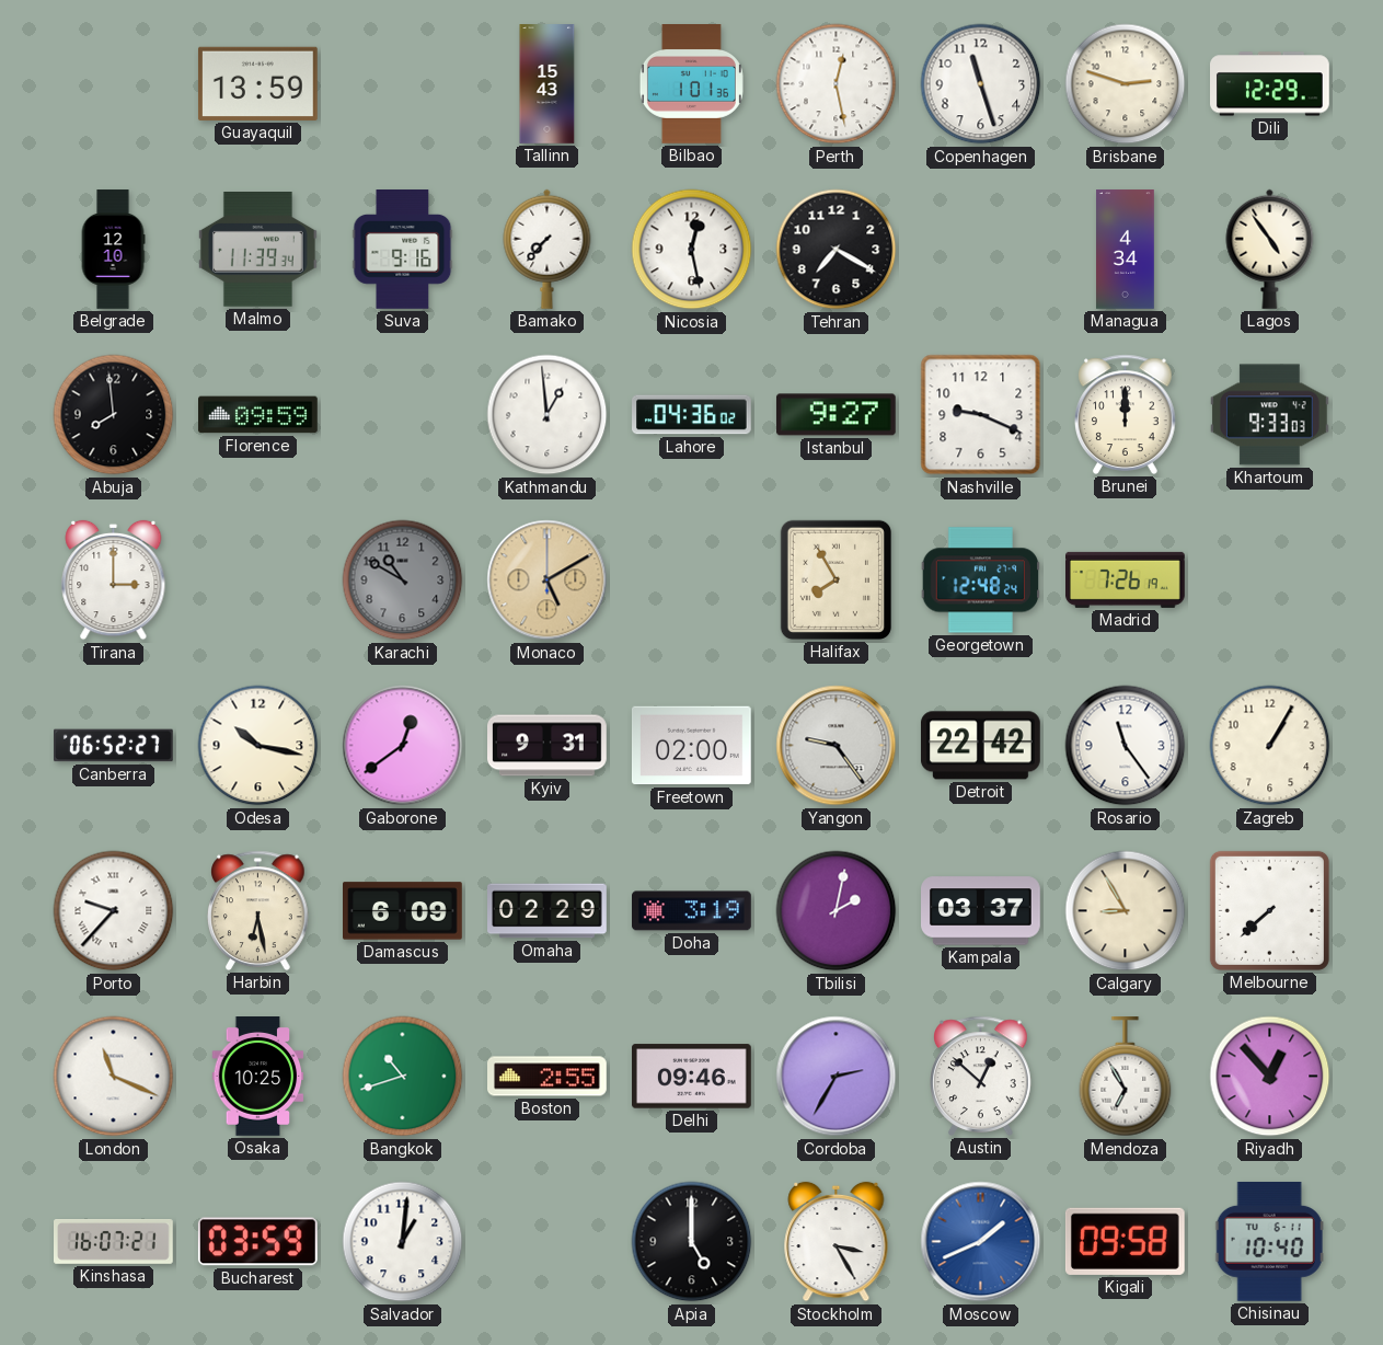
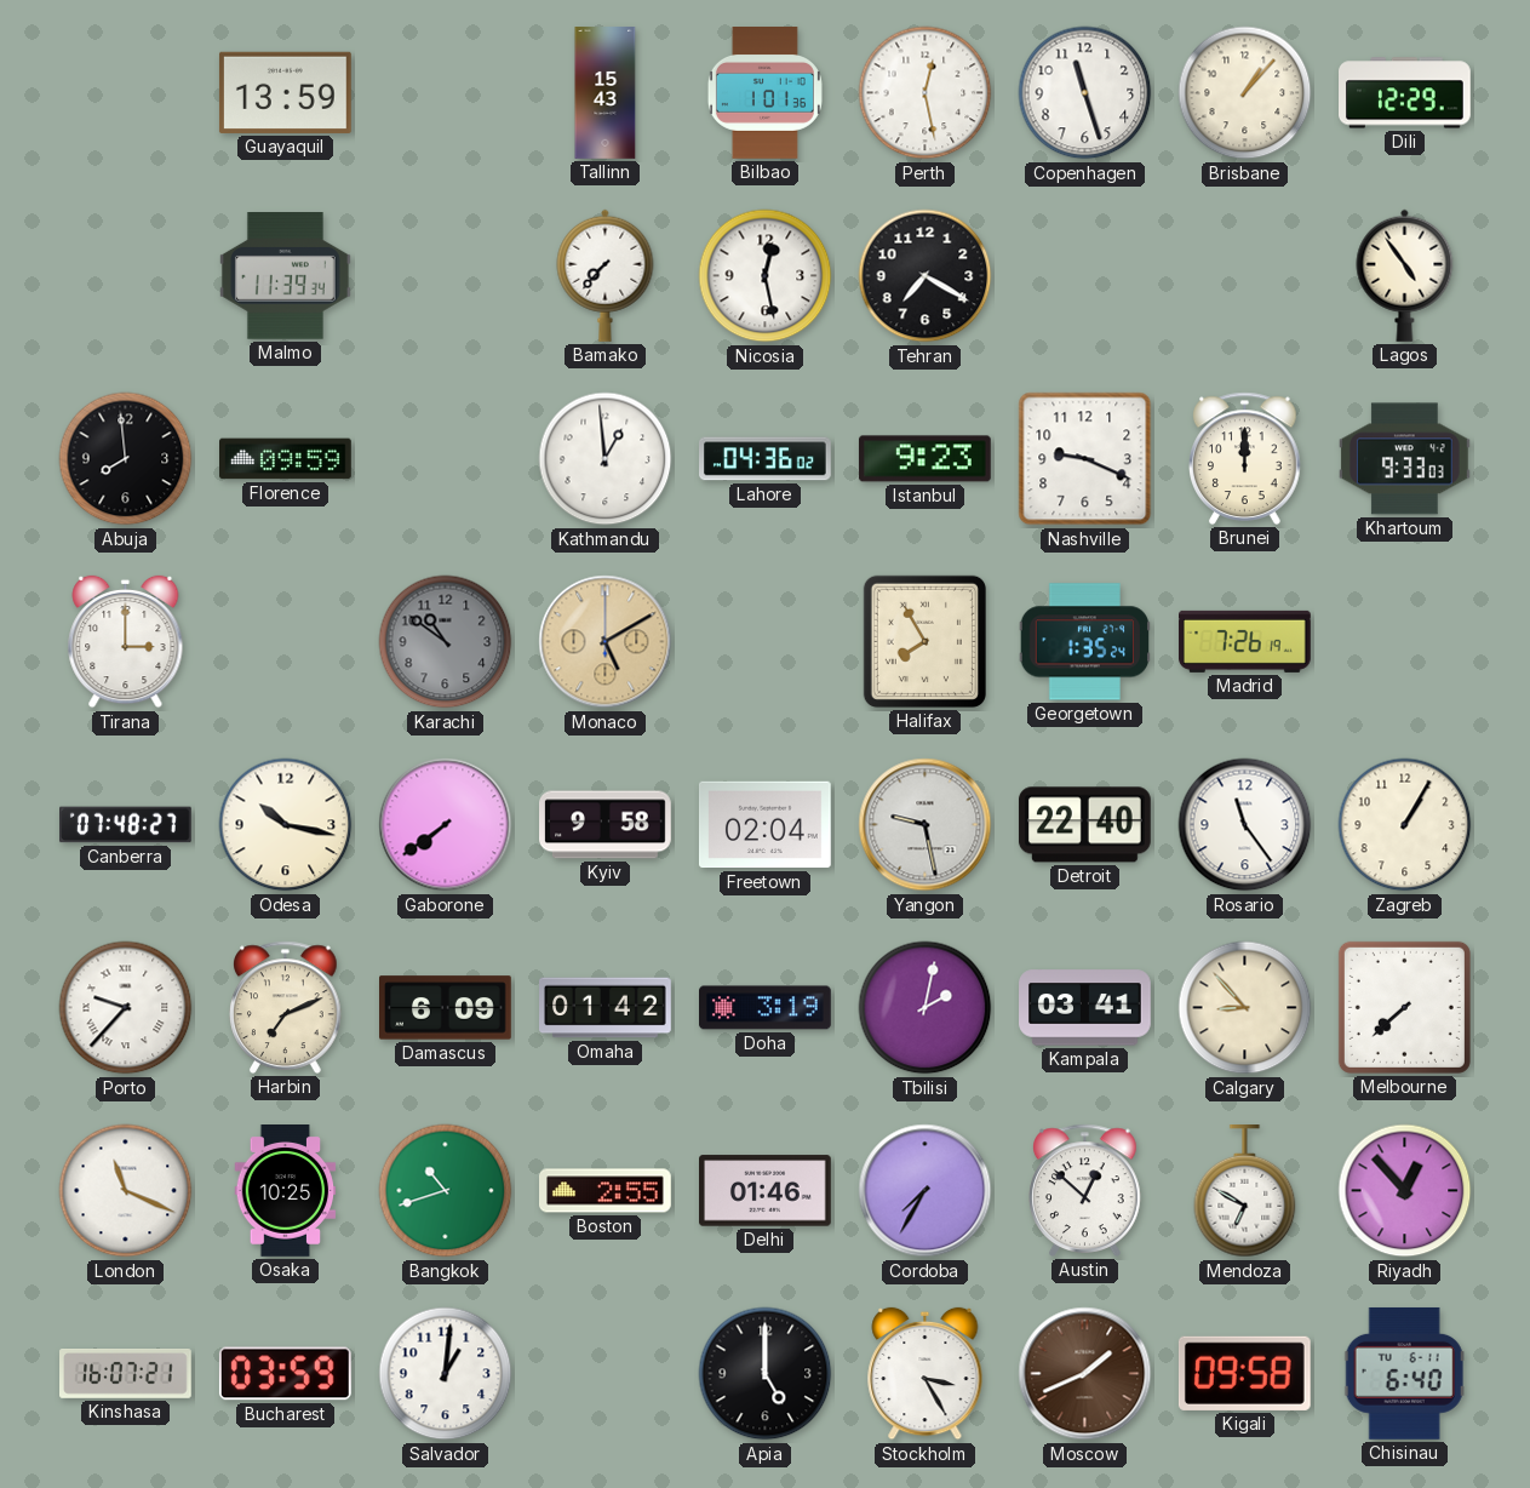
Brisbane: 2:48 -> 1:07 (1245, 93)
Belgrade: 12:10 -> none (113, 250)
Suva: 9:16 -> none (403, 250)
Managua: 4:34 -> none (1126, 250)
Istanbul: 9:27 -> 9:23 (924, 459)
Karachi: 10:50 -> 10:51 (446, 642)
Georgetown: 12:48 -> 1:35 (1085, 642)
Canberra: 06:52 -> 07:48 (126, 825)
Gaborone: 12:39 -> 7:39 (446, 825)
Kyiv: 9:31 -> 9:58 (606, 825)
Freetown: 02:00 -> 02:04 (764, 825)
Yangon: 9:24 -> 9:28 (926, 825)
Detroit: 22:42 -> 22:40 (1084, 825)
Harbin: 6:28 -> 7:11 (286, 1007)
Omaha: 02:29 -> 01:42 (606, 1008)
Kampala: 03:37 -> 03:41 (1085, 1008)
Calgary: 8:55 -> 8:53 (1245, 1008)
Delhi: 09:46 -> 01:46 (766, 1191)
Cordoba: 2:35 -> 7:35 (926, 1191)
Mendoza: 6:55 -> 6:50 (1245, 1192)
Moscow dial: blue -> brown (1085, 1374)
Chisinau: 10:40 -> 6:40 (1404, 1373)
